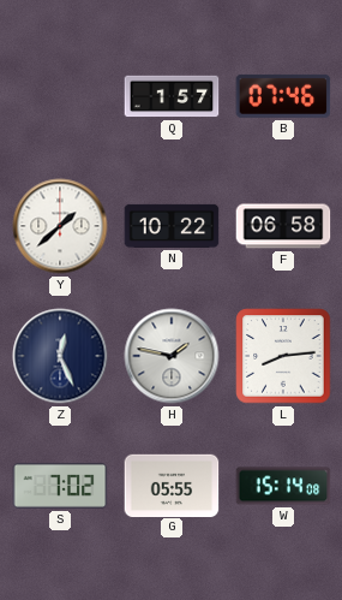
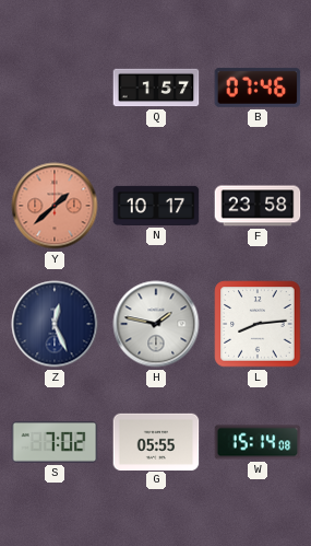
Y dial: white -> salmon (55, 206)
N: 10:22 -> 10:17 (156, 206)
F: 06:58 -> 23:58 (258, 206)
